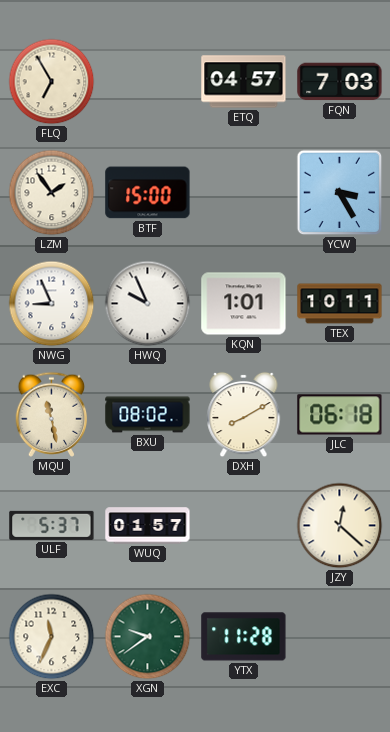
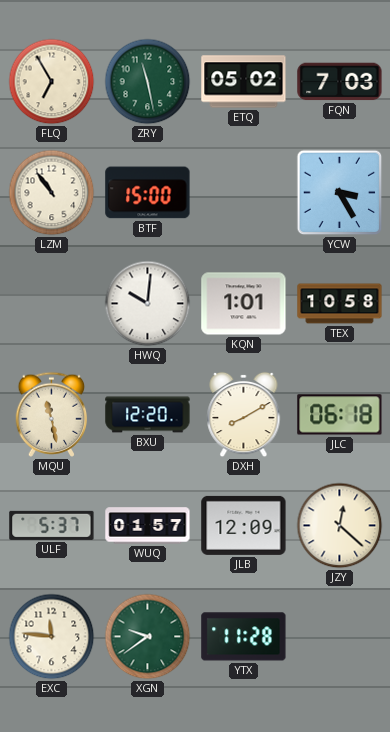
ZRY: none -> 11:28 (148, 82)
ETQ: 04:57 -> 05:02 (244, 82)
LZM: 1:54 -> 10:54 (52, 193)
NWG: 8:56 -> none (52, 304)
HWQ: 9:56 -> 10:01 (148, 304)
TEX: 10:11 -> 10:58 (340, 304)
BXU: 08:02 -> 12:20 (148, 415)
JLB: none -> 12:09 (244, 525)
EXC: 11:34 -> 11:46 (52, 637)
